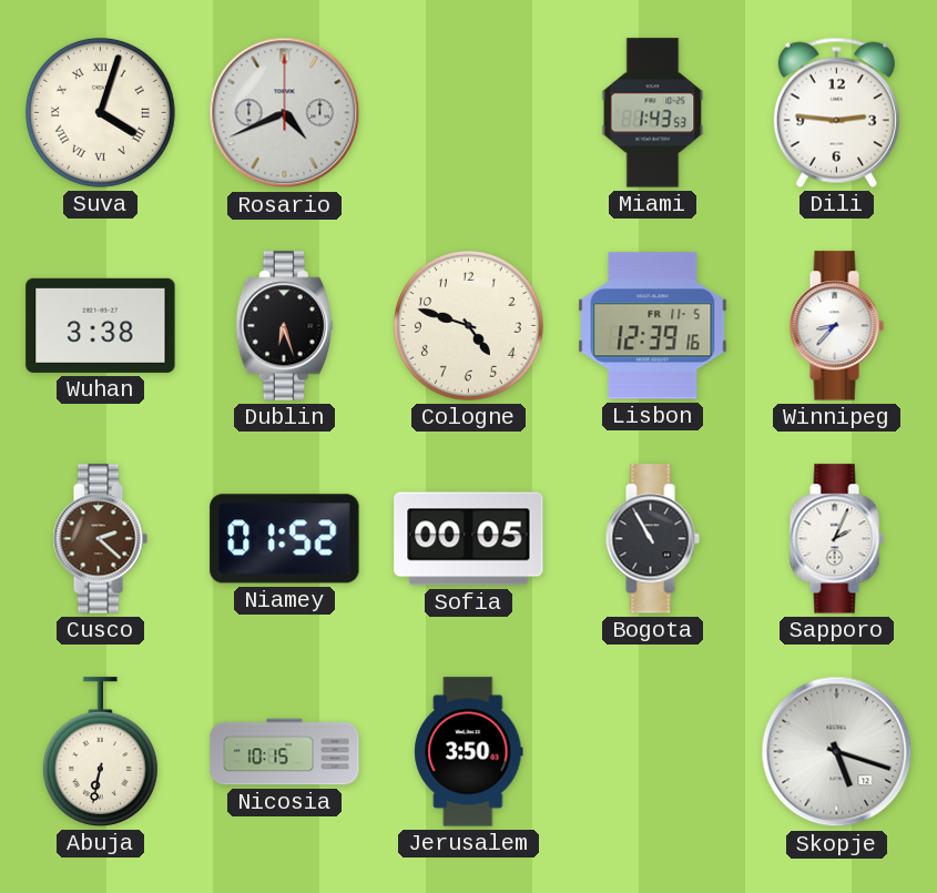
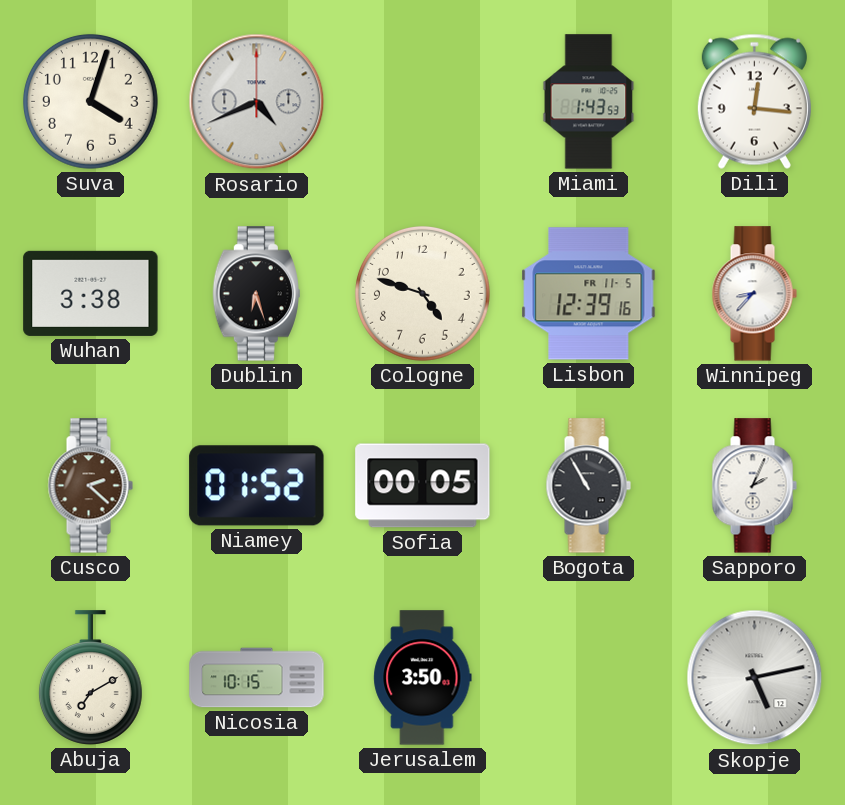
Suva numerals: Roman -> Arabic (90, 101)
Dili: 2:46 -> 12:16 (754, 101)
Abuja: 6:32 -> 7:10 (90, 678)
Skopje: 5:18 -> 5:13 (755, 678)
